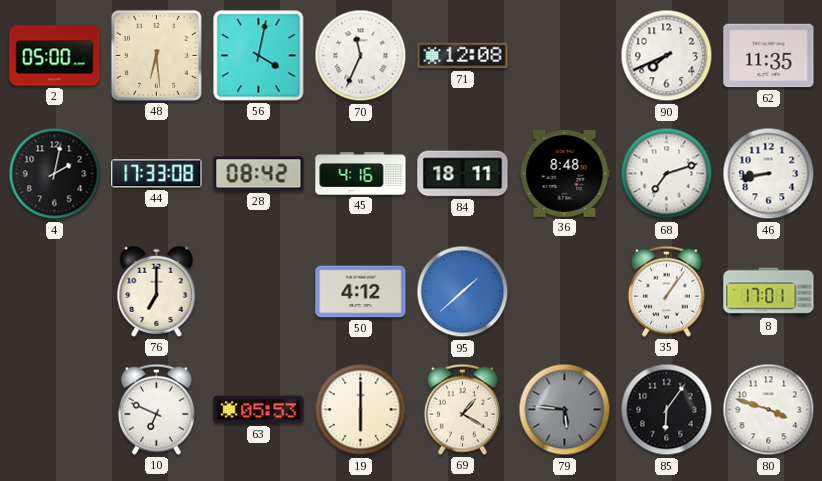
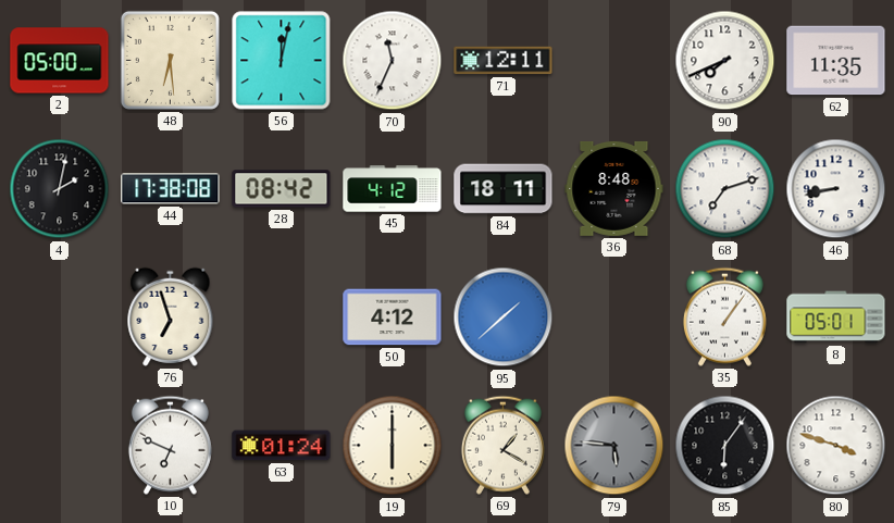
56: 4:02 -> 12:02 (282, 61)
71: 12:08 -> 12:11 (504, 61)
44: 17:33 -> 17:38 (171, 189)
45: 4:16 -> 4:12 (393, 189)
76: 7:00 -> 6:57 (171, 316)
8: 17:01 -> 05:01 (836, 317)
63: 05:53 -> 01:24 (282, 446)
